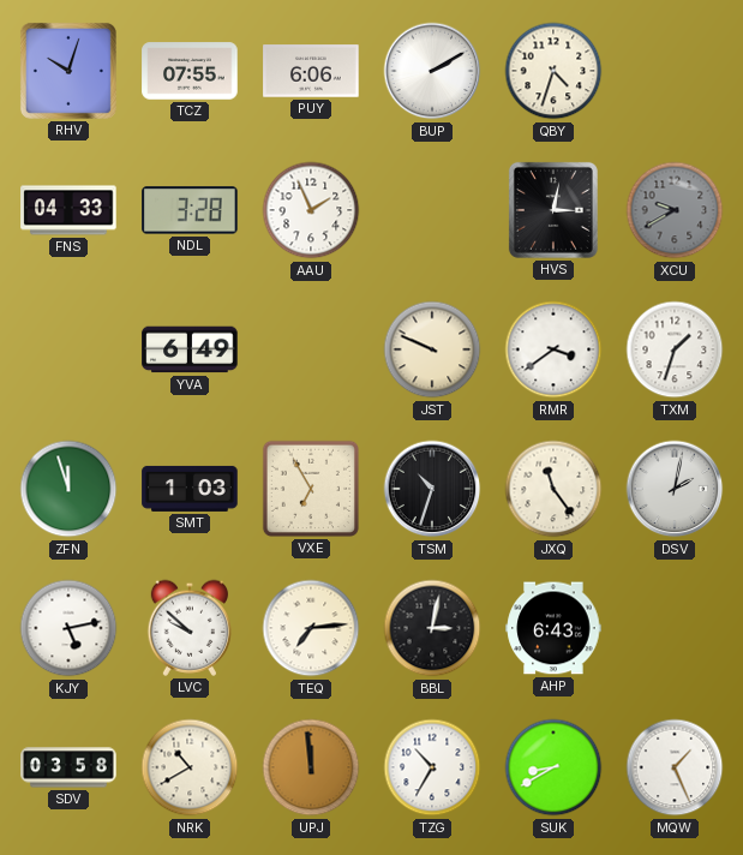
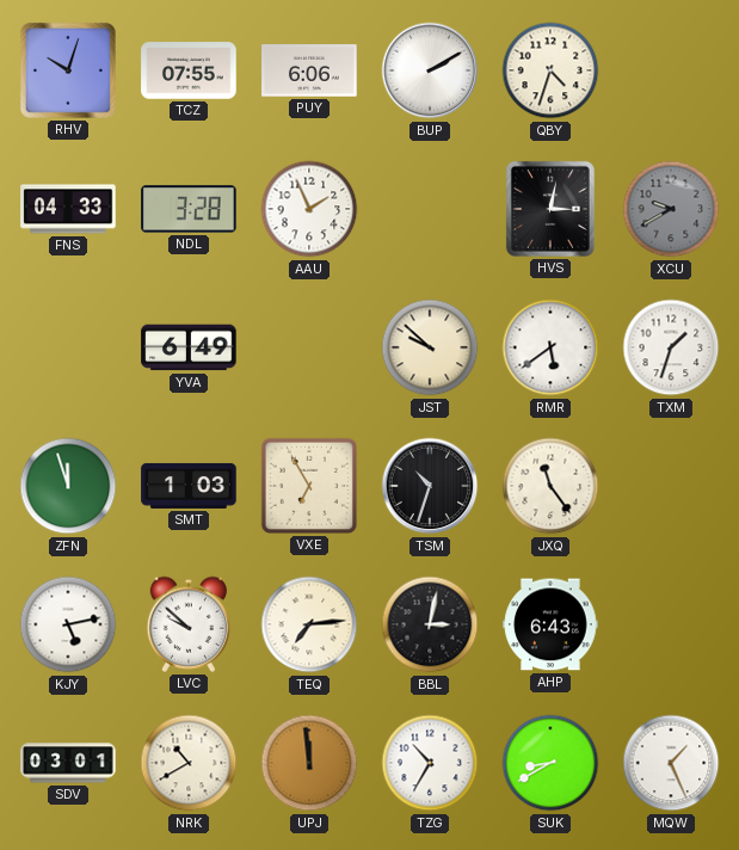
JST: 9:49 -> 9:52 (430, 347)
RMR: 3:39 -> 5:39 (550, 347)
DSV: 2:02 -> none (675, 489)
SDV: 03:58 -> 03:01 (68, 763)
